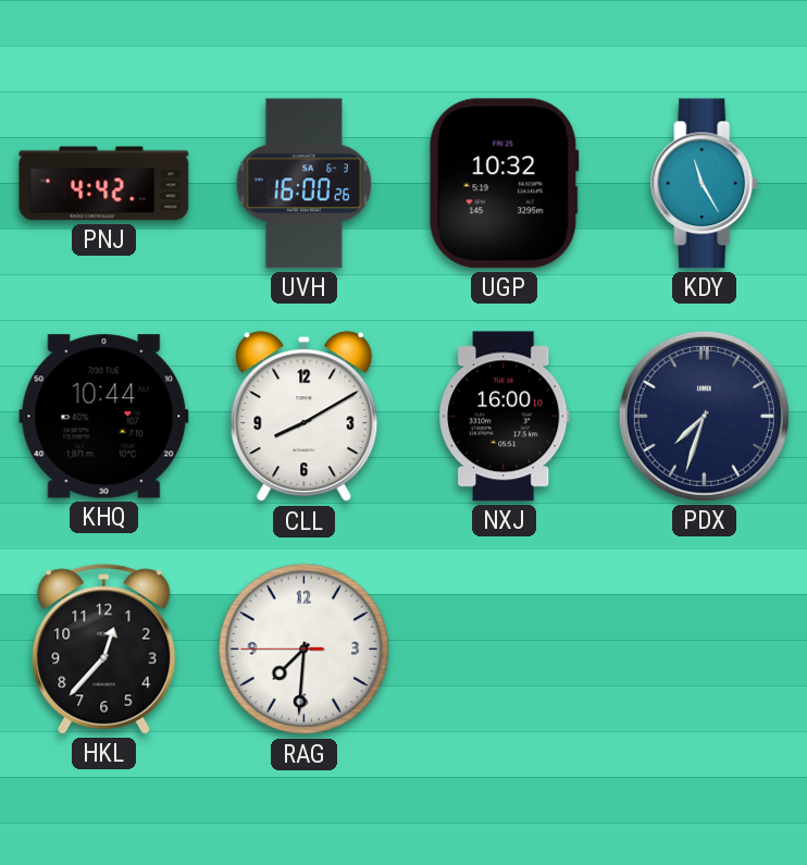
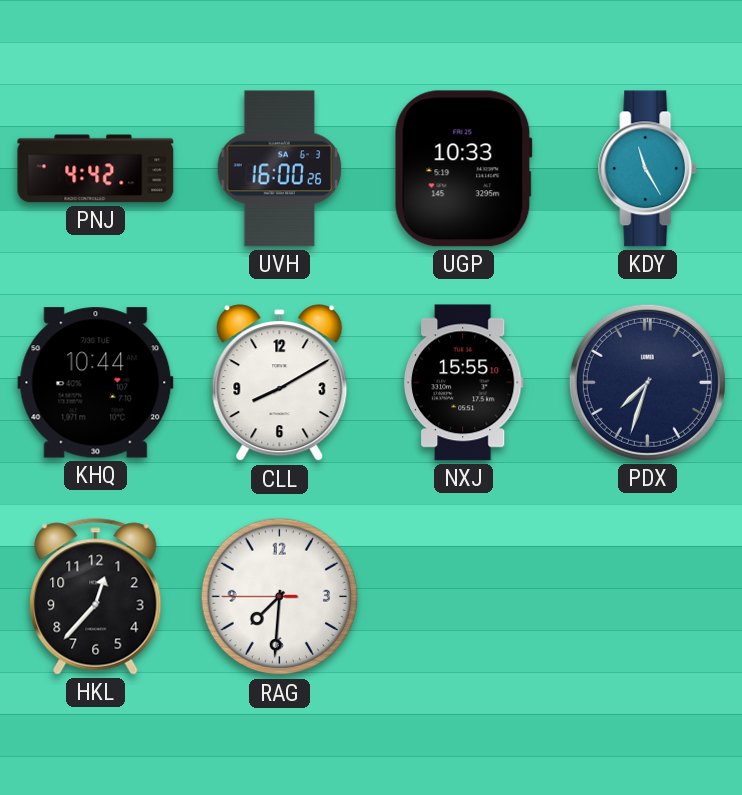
UGP: 10:32 -> 10:33 (463, 169)
NXJ: 16:00 -> 15:55 (463, 383)
